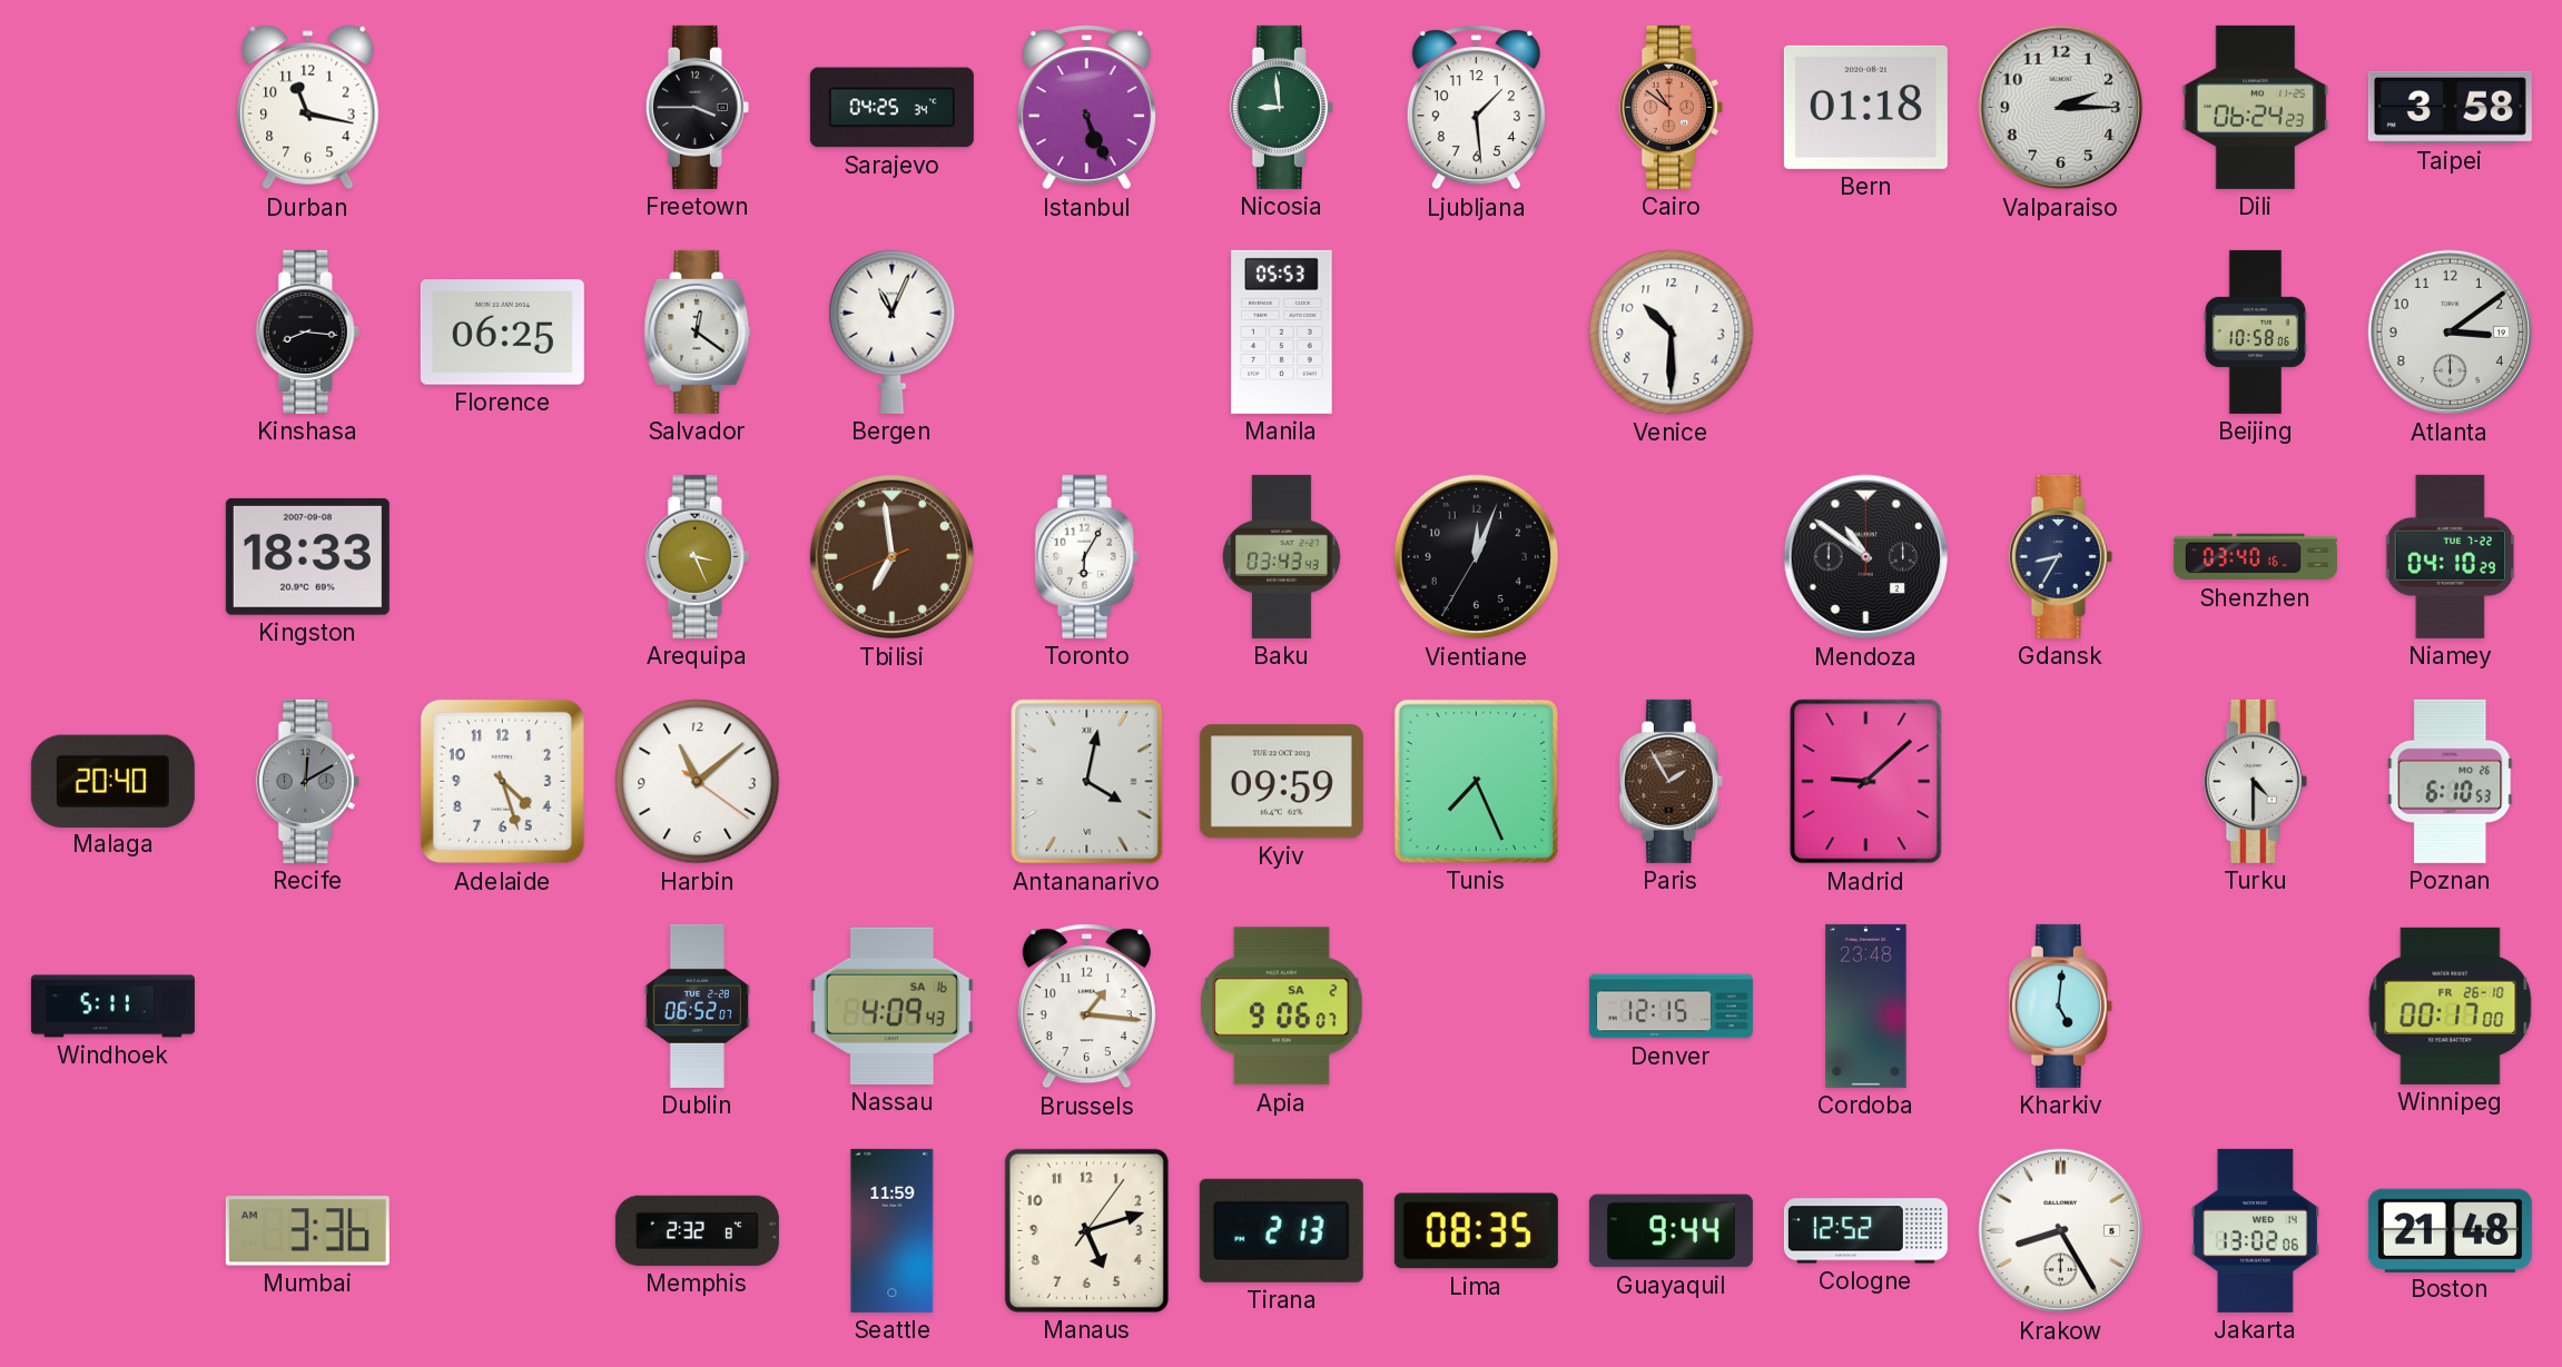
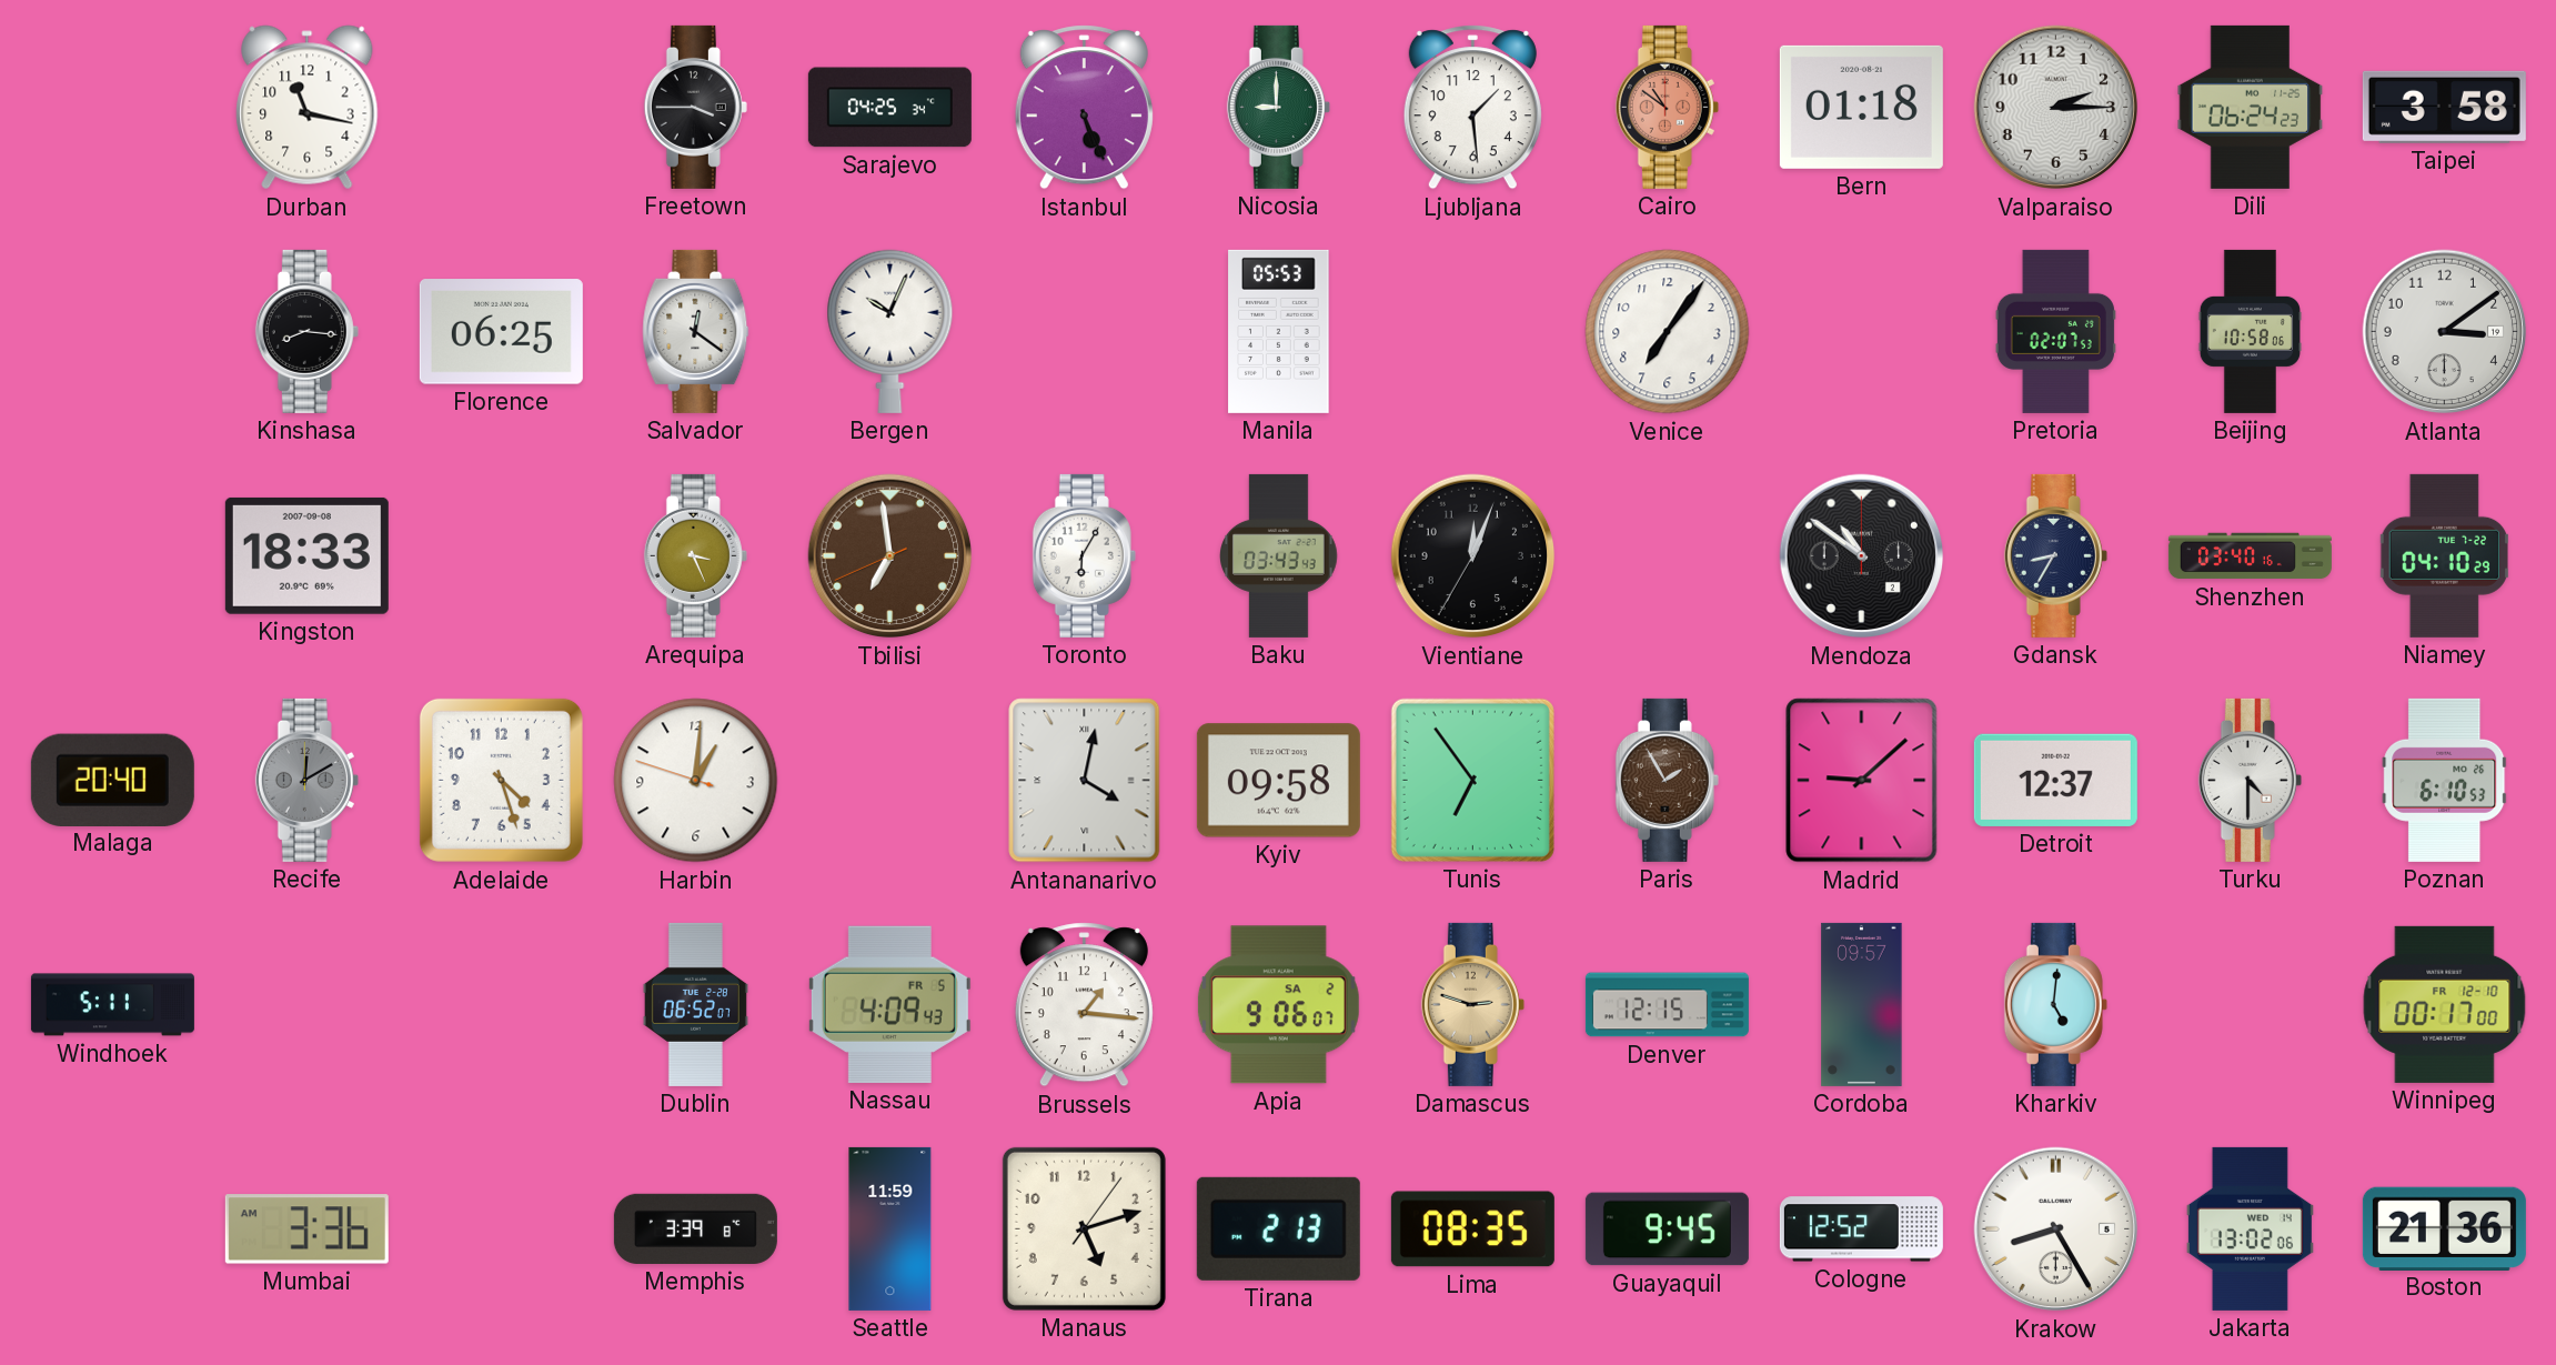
Nicosia: 8:59 -> 9:00 (1278, 107)
Bergen: 11:04 -> 10:04 (890, 331)
Venice: 10:30 -> 7:06 (1668, 332)
Pretoria: none -> 02:07 (2055, 331)
Harbin: 11:08 -> 1:00 (696, 781)
Kyiv: 09:59 -> 09:58 (1278, 781)
Tunis: 7:26 -> 6:54 (1472, 780)
Detroit: none -> 12:37 (2055, 780)
Nassau date: SA 16 -> FR 5 (889, 1004)
Damascus: none -> 2:48 (1472, 1004)
Cordoba: 23:48 -> 09:57 (1862, 1004)
Winnipeg date: FR 26-10 -> FR 12-10 (2445, 1004)
Memphis: 2:32 -> 3:39 (695, 1228)
Guayaquil: 9:44 -> 9:45 (1667, 1229)
Boston: 21:48 -> 21:36 (2444, 1228)
